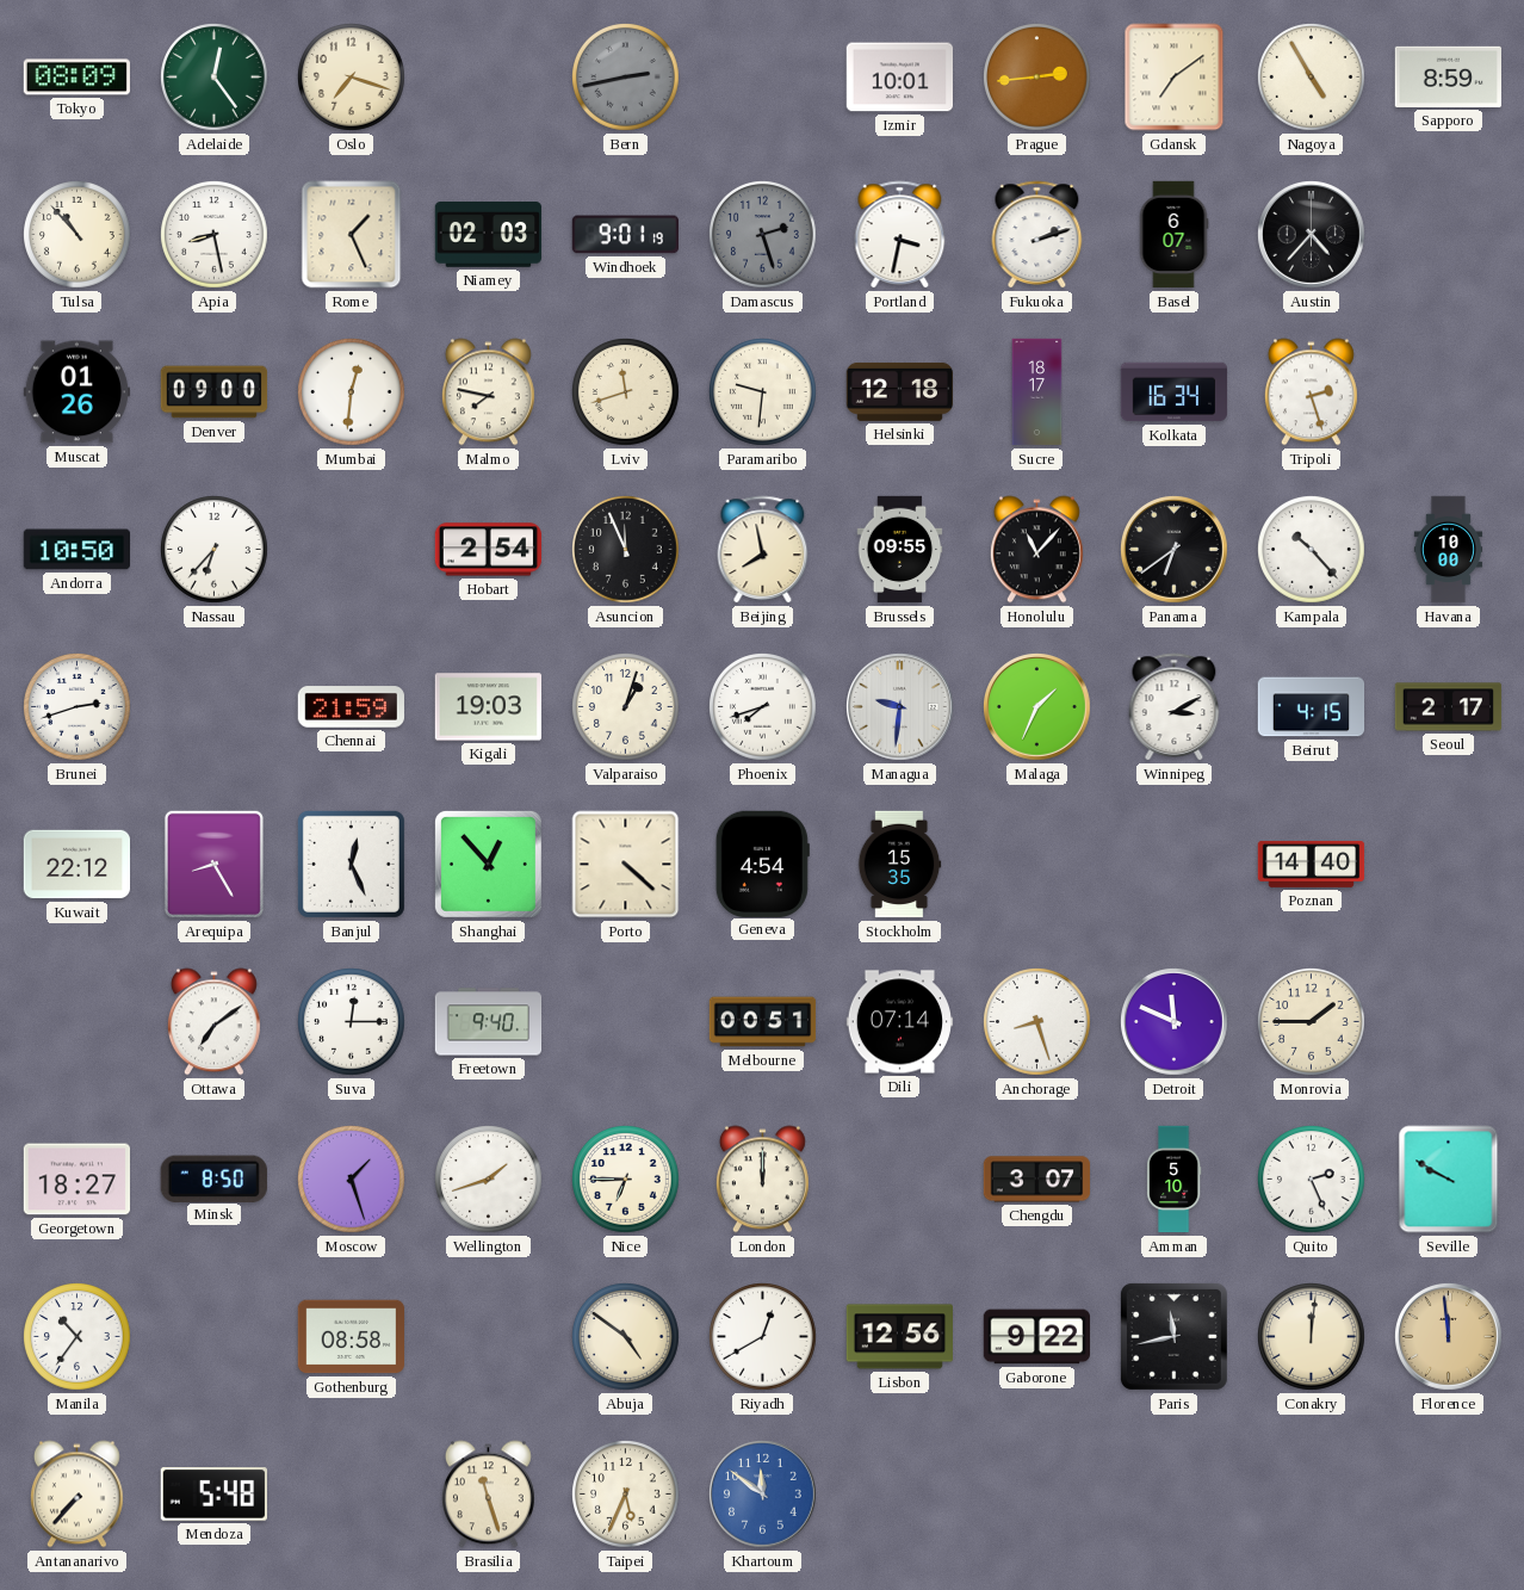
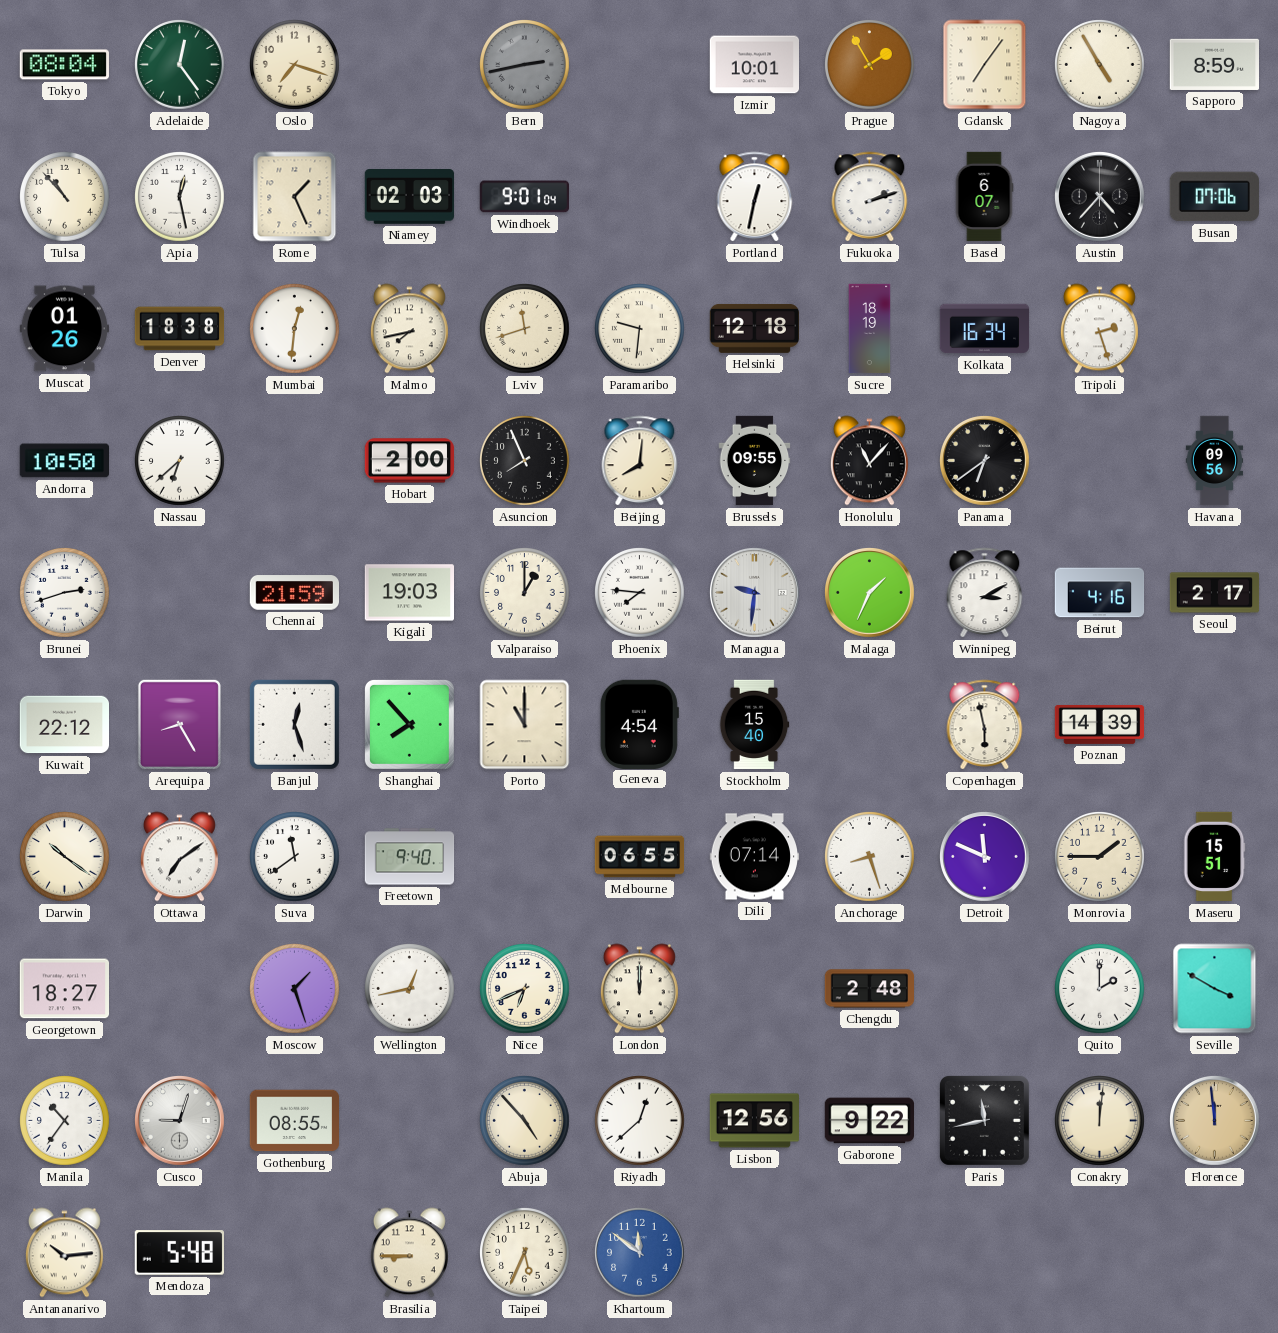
Tokyo: 08:09 -> 08:04 (64, 65)
Prague: 2:44 -> 1:55 (870, 65)
Gdansk: 7:09 -> 7:06 (985, 65)
Apia: 8:28 -> 12:28 (180, 197)
Windhoek: 9:01:19 -> 9:01:04 (524, 197)
Damascus: 2:27 -> none (763, 235)
Portland: 3:32 -> 12:32 (755, 197)
Busan: none -> 07:06 (1214, 197)
Denver: 09:00 -> 18:38 (180, 329)
Malmo: 7:47 -> 7:43 (409, 329)
Sucre: 18:17 -> 18:19 (870, 329)
Nassau: 6:37 -> 6:38 (180, 461)
Hobart: 2:54 -> 2:00 (410, 461)
Asuncion: 11:56 -> 7:56 (525, 461)
Beijing: 7:58 -> 8:01 (640, 461)
Kampala: 10:23 -> none (1312, 550)
Havana: 10:00 -> 09:56 (1215, 461)
Valparaiso: 1:03 -> 1:00 (525, 593)
Phoenix: 7:42 -> 7:46 (640, 593)
Beirut: 4:15 -> 4:16 (1100, 593)
Banjul: 12:26 -> 12:27 (294, 724)
Shanghai: 12:53 -> 7:53 (409, 724)
Porto: 4:22 -> 11:00 (525, 725)
Stockholm: 15:35 -> 15:40 (754, 725)
Copenhagen: none -> 5:58 (985, 725)
Poznan: 14:40 -> 14:39 (1100, 724)
Darwin: none -> 10:21 (65, 857)
Suva: 12:15 -> 11:39 (295, 857)
Melbourne: 00:51 -> 06:55 (640, 857)
Maseru: none -> 15:51 (1214, 857)
Minsk: 8:50 -> none (213, 1178)
Wellington: 1:42 -> 12:43 (410, 989)
Nice: 6:45 -> 6:41 (525, 989)
Chengdu: 3:07 -> 2:48 (870, 989)
Amman: 5:10 -> none (1173, 1180)
Quito: 2:26 -> 2:00 (1100, 989)
Seville: 9:50 -> 3:50 (1215, 989)
Cusco: none -> 9:03 (180, 1121)
Gothenburg: 08:58 -> 08:55 (295, 1121)
Abuja: 4:51 -> 4:53 (525, 1121)
Riyadh: 12:40 -> 12:38 (640, 1121)
Antananarivo: 7:37 -> 10:14 (64, 1253)
Brasilia: 11:27 -> 8:45 (409, 1253)
